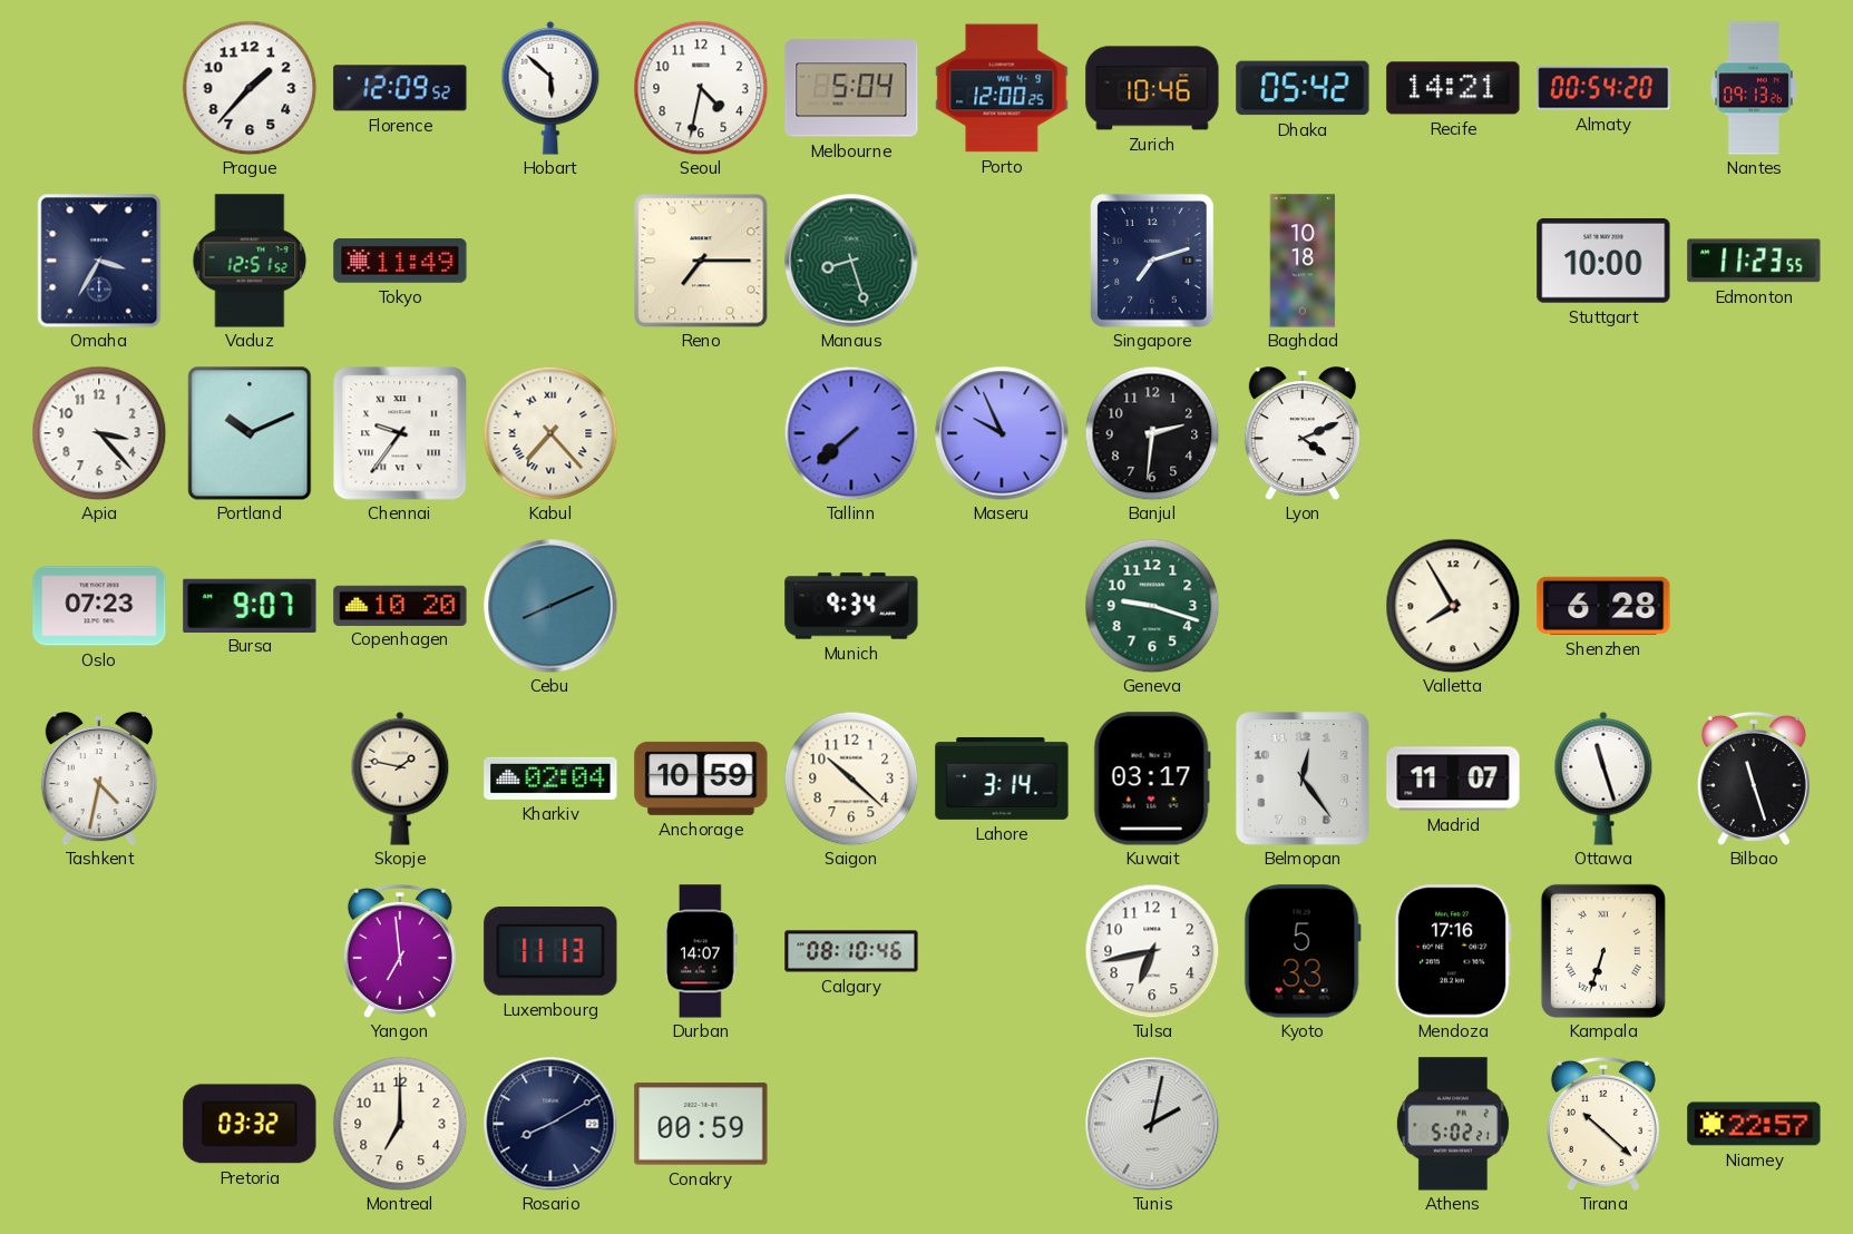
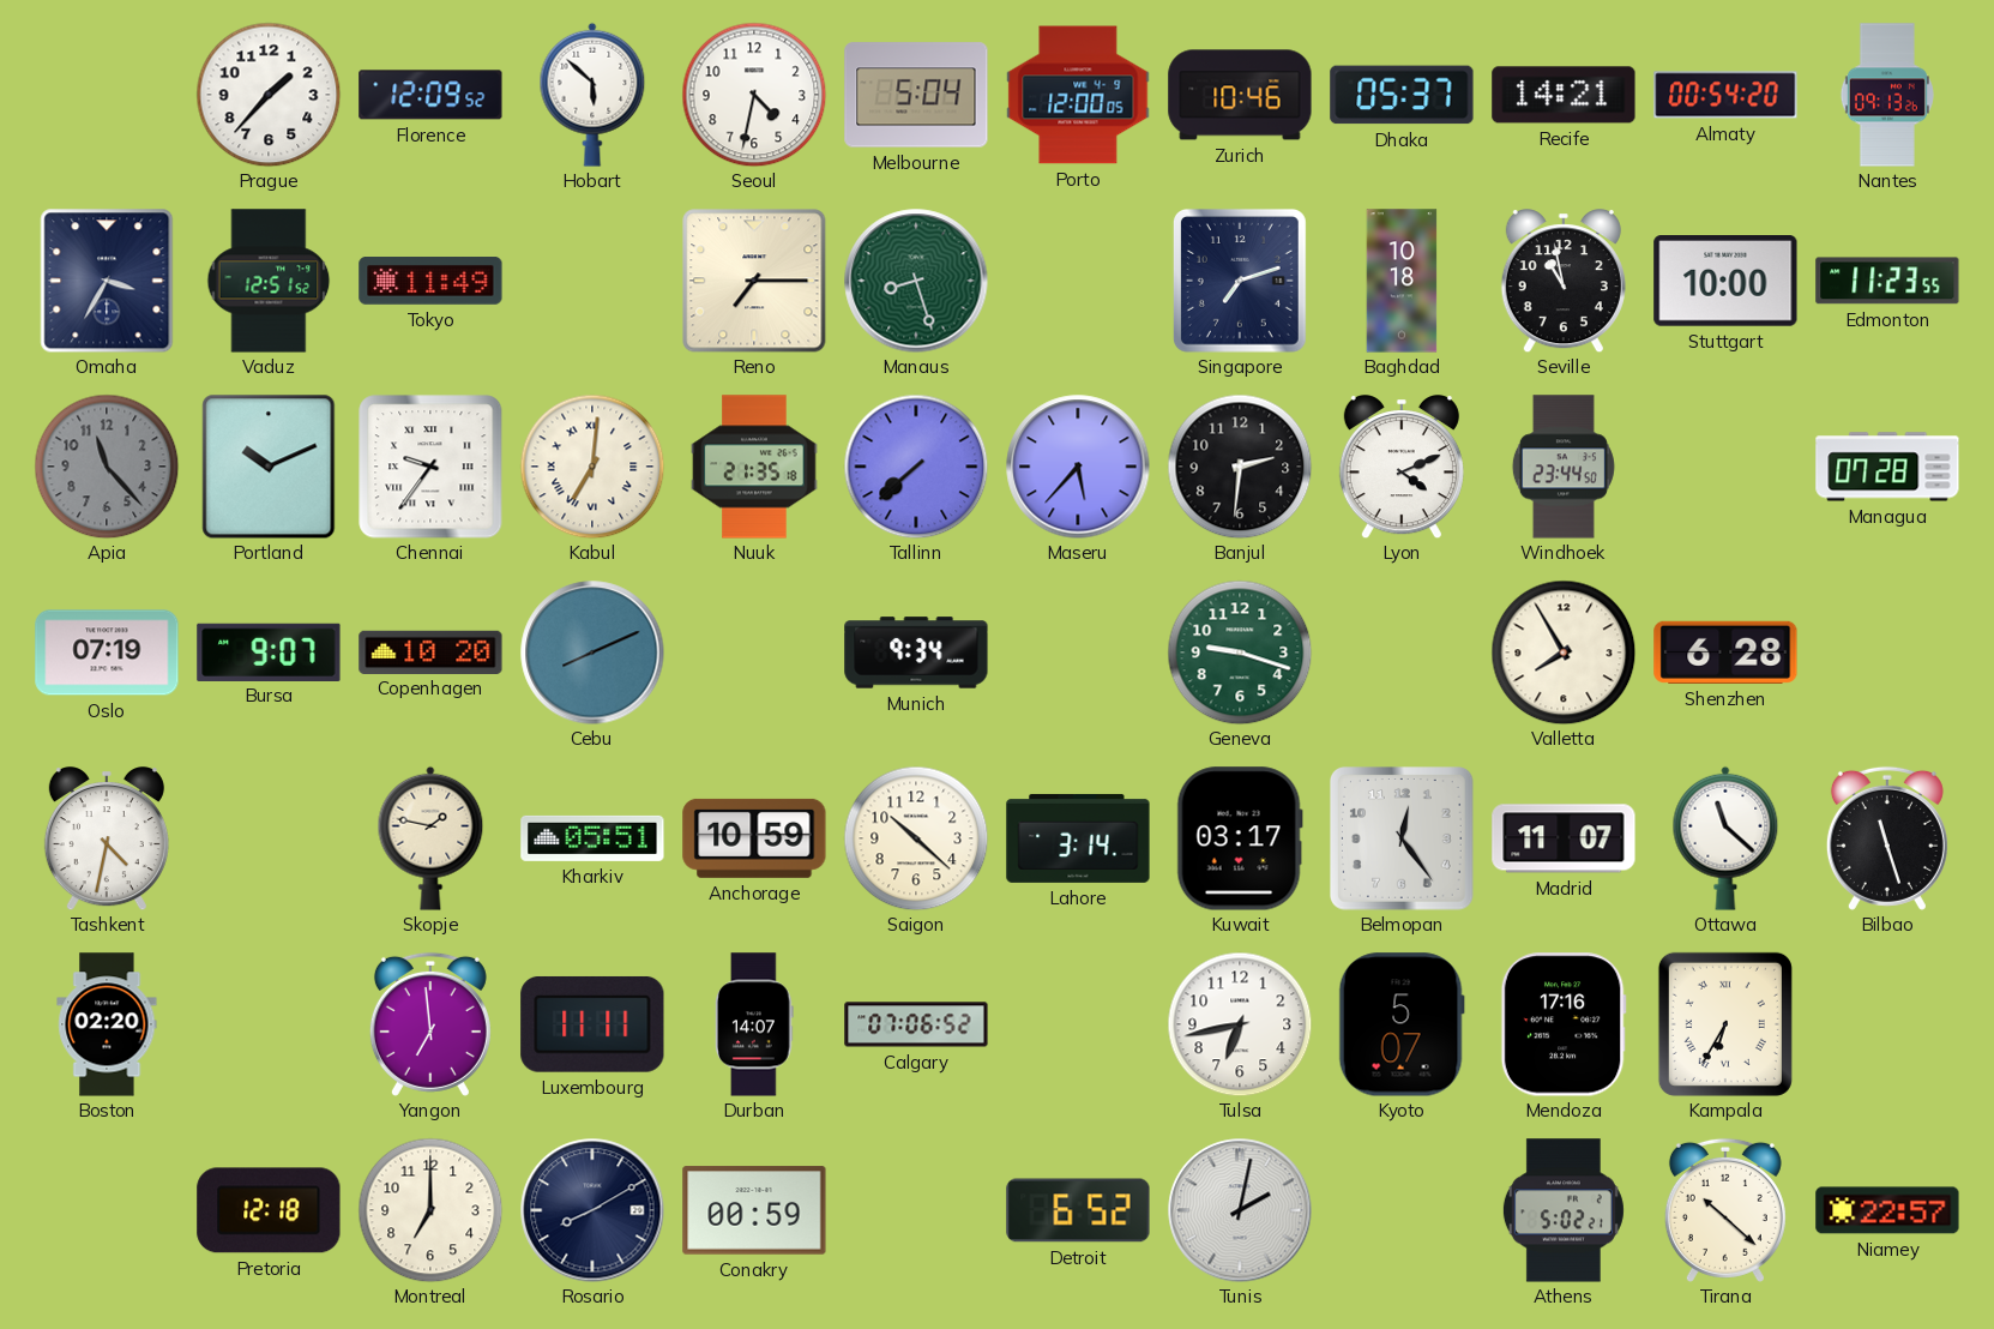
Porto: 12:00:25 -> 12:00:05 (1078, 95)
Dhaka: 05:42 -> 05:37 (1402, 95)
Seville: none -> 10:58 (1564, 281)
Apia: 3:23 -> 11:23 (107, 467)
Apia dial: white -> grey (107, 467)
Kabul: 7:23 -> 7:01 (592, 467)
Nuuk: none -> 21:35 (754, 467)
Maseru: 9:56 -> 5:37 (1078, 467)
Windhoek: none -> 23:44 (1564, 467)
Managua: none -> 07:28 (1887, 467)
Oslo: 07:23 -> 07:19 (107, 653)
Kharkiv: 02:04 -> 05:51 (592, 838)
Ottawa: 11:27 -> 11:22 (1725, 838)
Boston: none -> 02:20 (107, 1024)
Luxembourg: 11:13 -> 11:11 (592, 1024)
Calgary: 08:10 -> 07:06 (916, 1024)
Kyoto: 5:33 -> 5:07 (1402, 1024)
Kampala: 6:33 -> 6:35 (1725, 1024)
Pretoria: 03:32 -> 12:18 (269, 1210)
Detroit: none -> 6:52 (1078, 1210)
